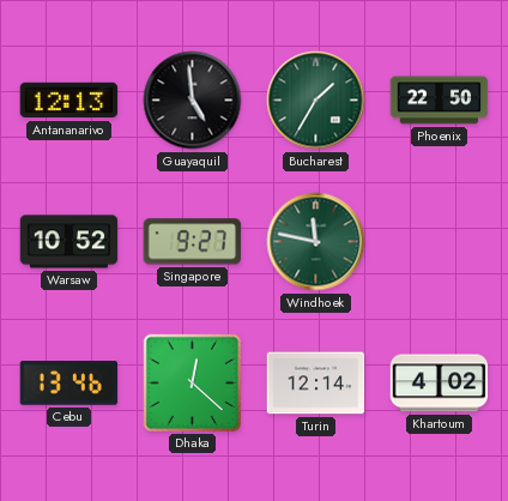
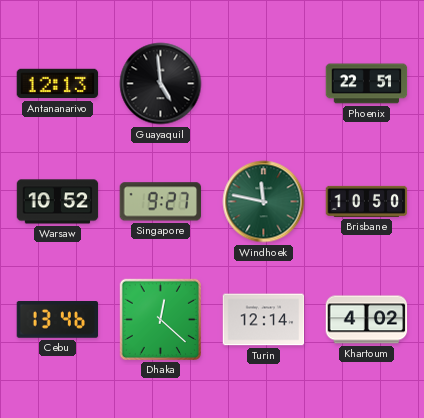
Bucharest: 1:35 -> none (316, 101)
Phoenix: 22:50 -> 22:51 (367, 84)
Brisbane: none -> 10:50 (367, 201)
